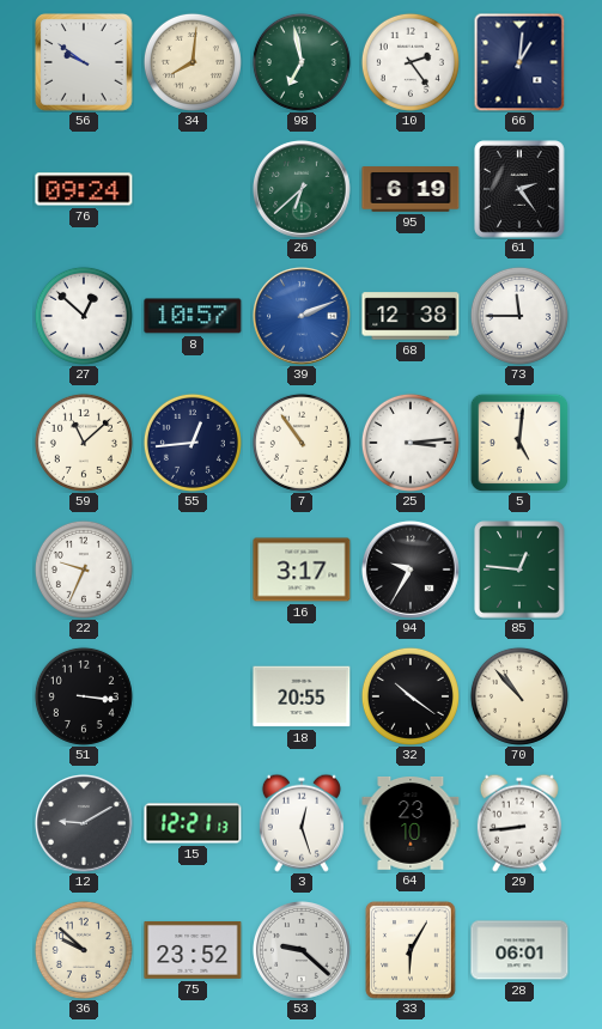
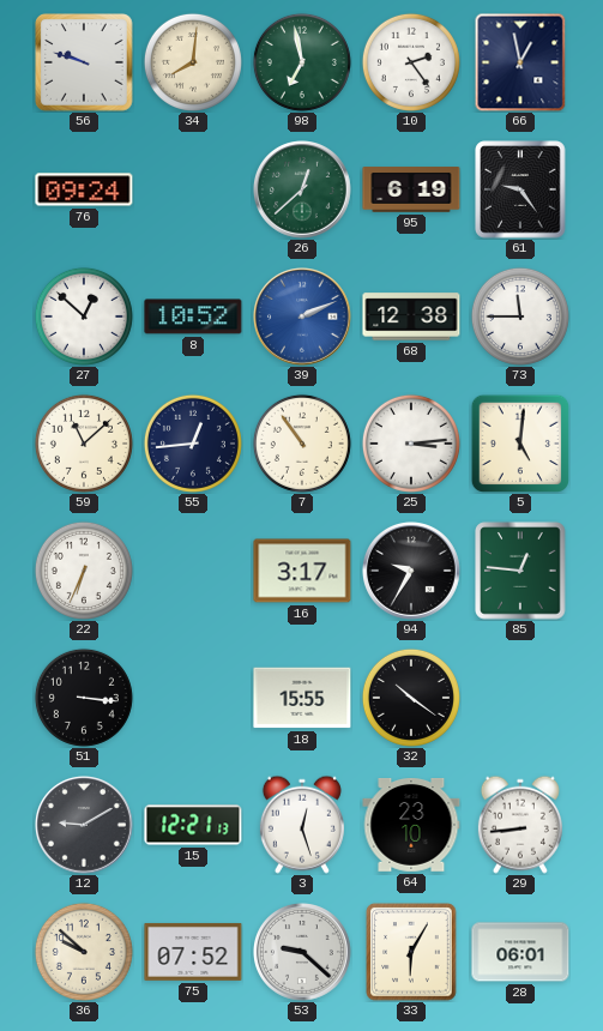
56: 9:51 -> 9:48 (85, 64)
66: 1:01 -> 12:58 (520, 62)
26: 6:38 -> 12:38 (303, 191)
61: 2:24 -> 9:24 (520, 189)
8: 10:57 -> 10:52 (193, 316)
22: 9:34 -> 6:34 (84, 571)
18: 20:55 -> 15:55 (302, 698)
70: 10:53 -> none (519, 696)
75: 23:52 -> 07:52 (193, 952)
